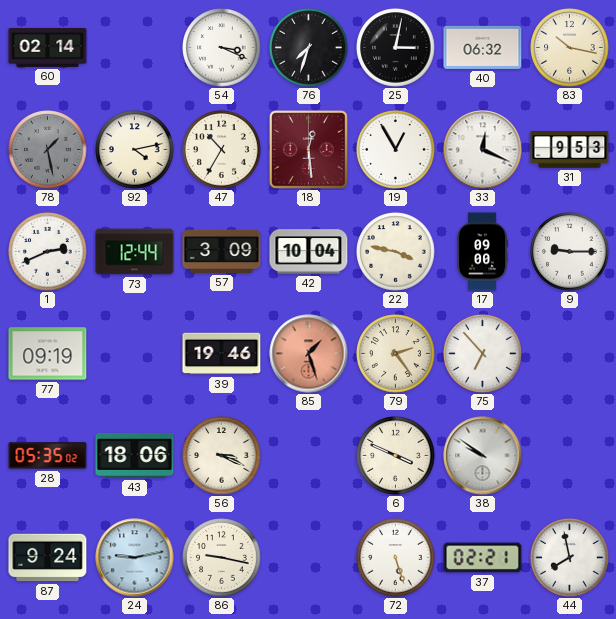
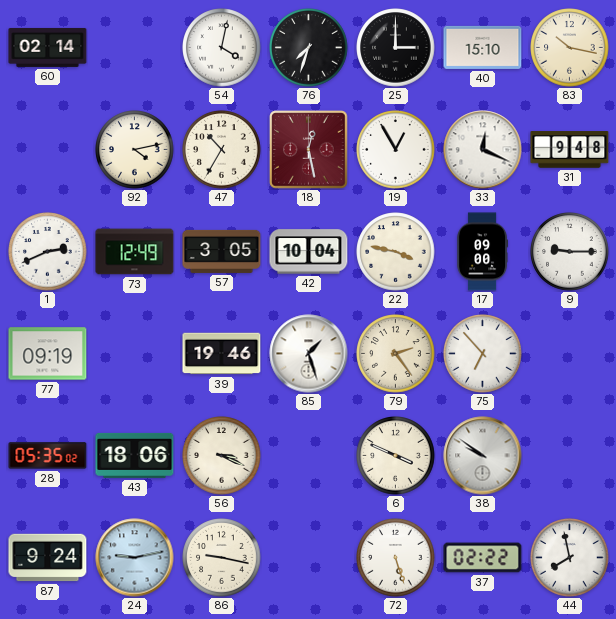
54: 3:19 -> 4:02 (222, 48)
25: 3:02 -> 3:00 (396, 48)
40: 06:32 -> 15:10 (483, 47)
78: 1:28 -> none (48, 150)
18: 12:29 -> 12:28 (309, 150)
31: 9:53 -> 9:48 (570, 150)
73: 12:44 -> 12:49 (135, 252)
57: 3:09 -> 3:05 (222, 251)
85 dial: salmon -> white (309, 354)
37: 02:21 -> 02:22 (483, 558)
